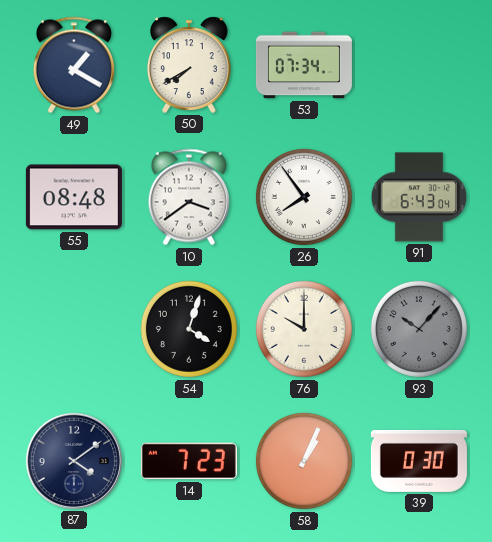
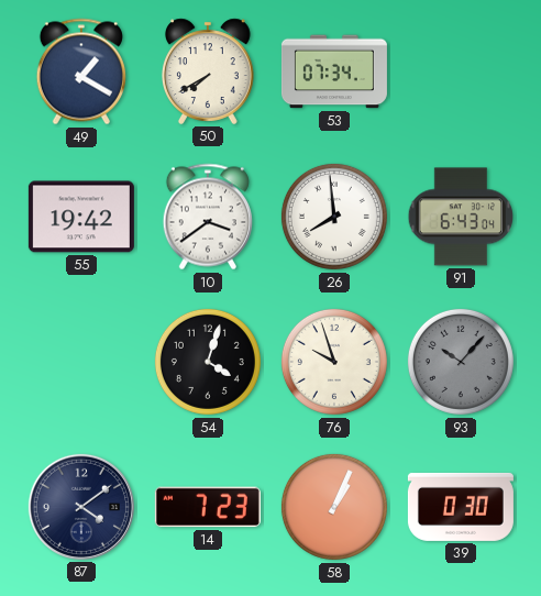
55: 08:48 -> 19:42 (81, 217)
26: 7:54 -> 7:59 (334, 217)
76: 10:00 -> 9:57 (334, 362)
